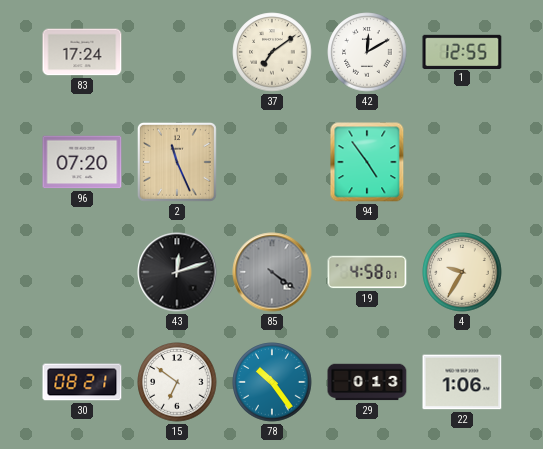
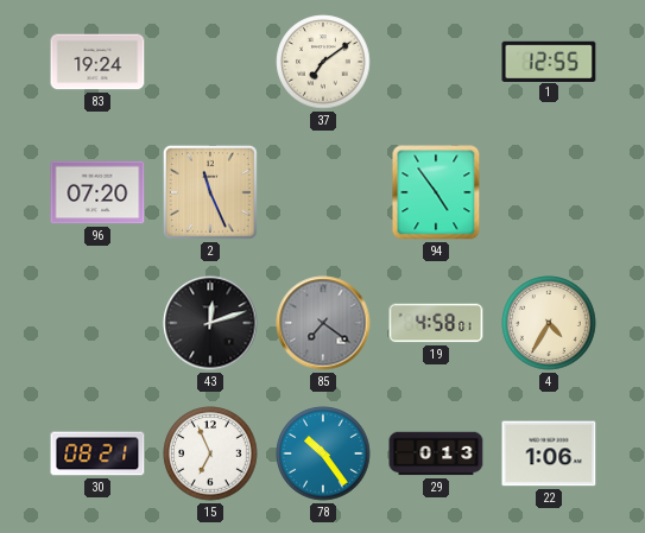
83: 17:24 -> 19:24 (97, 62)
42: 12:10 -> none (367, 52)
85: 4:21 -> 7:21 (323, 323)
4: 9:35 -> 4:35 (549, 323)
15: 6:51 -> 6:56 (210, 453)
